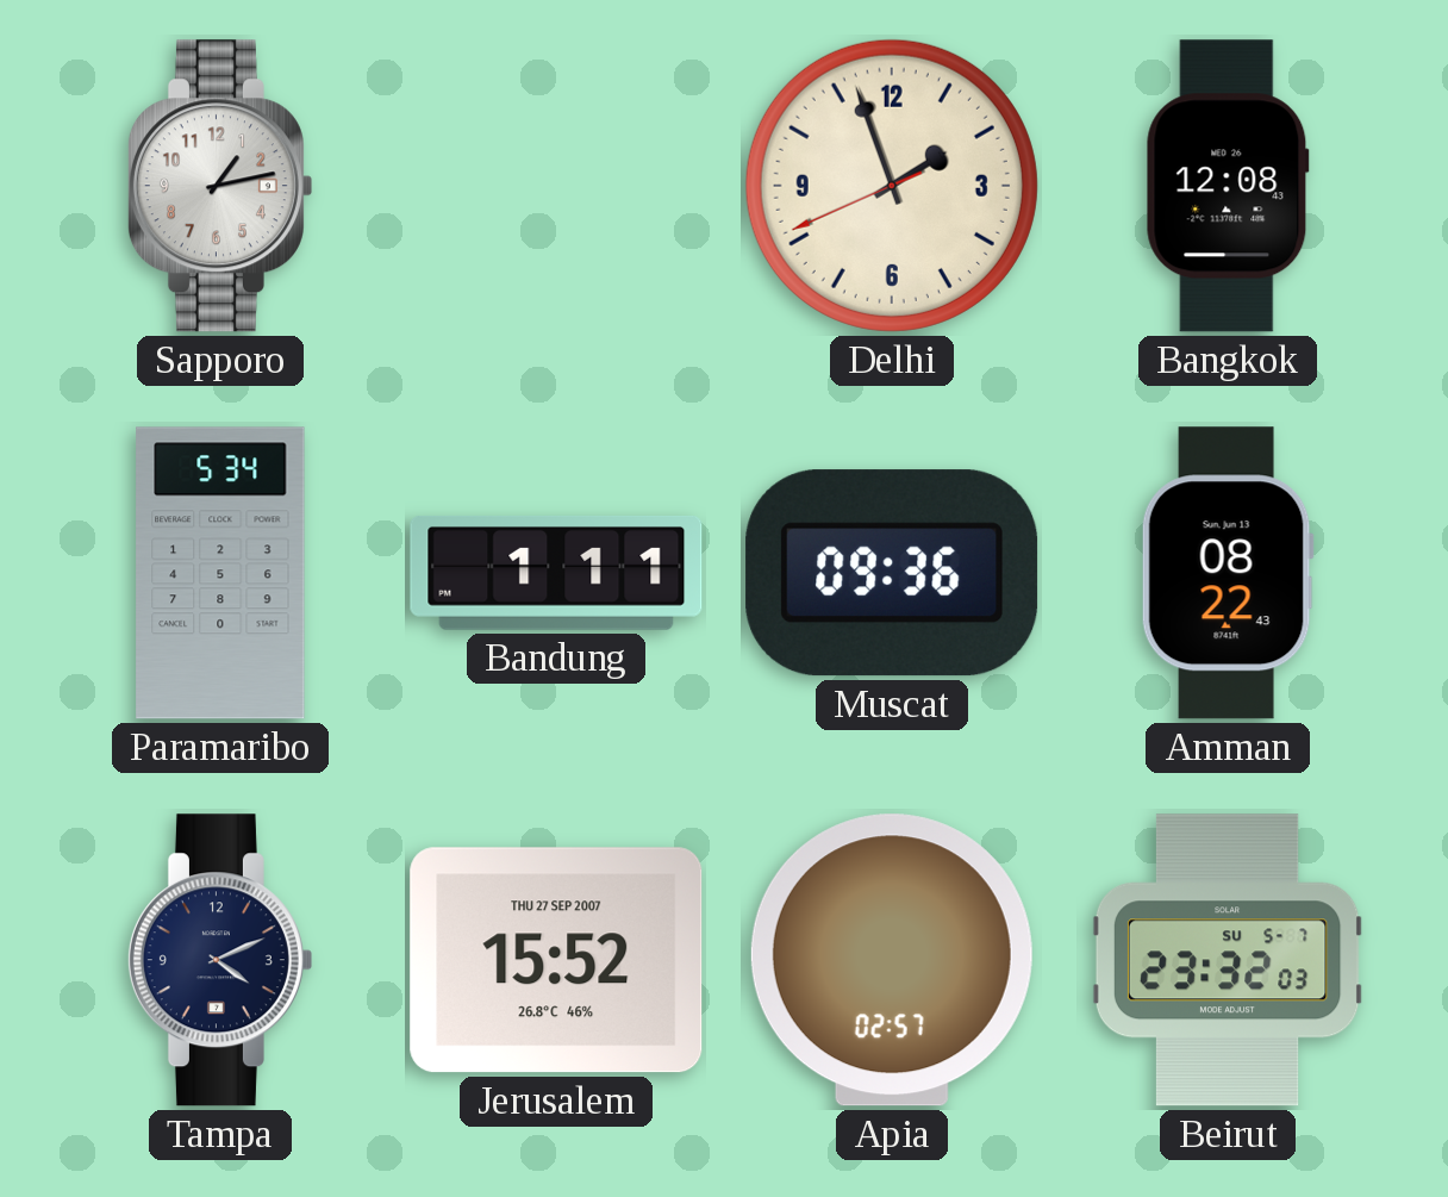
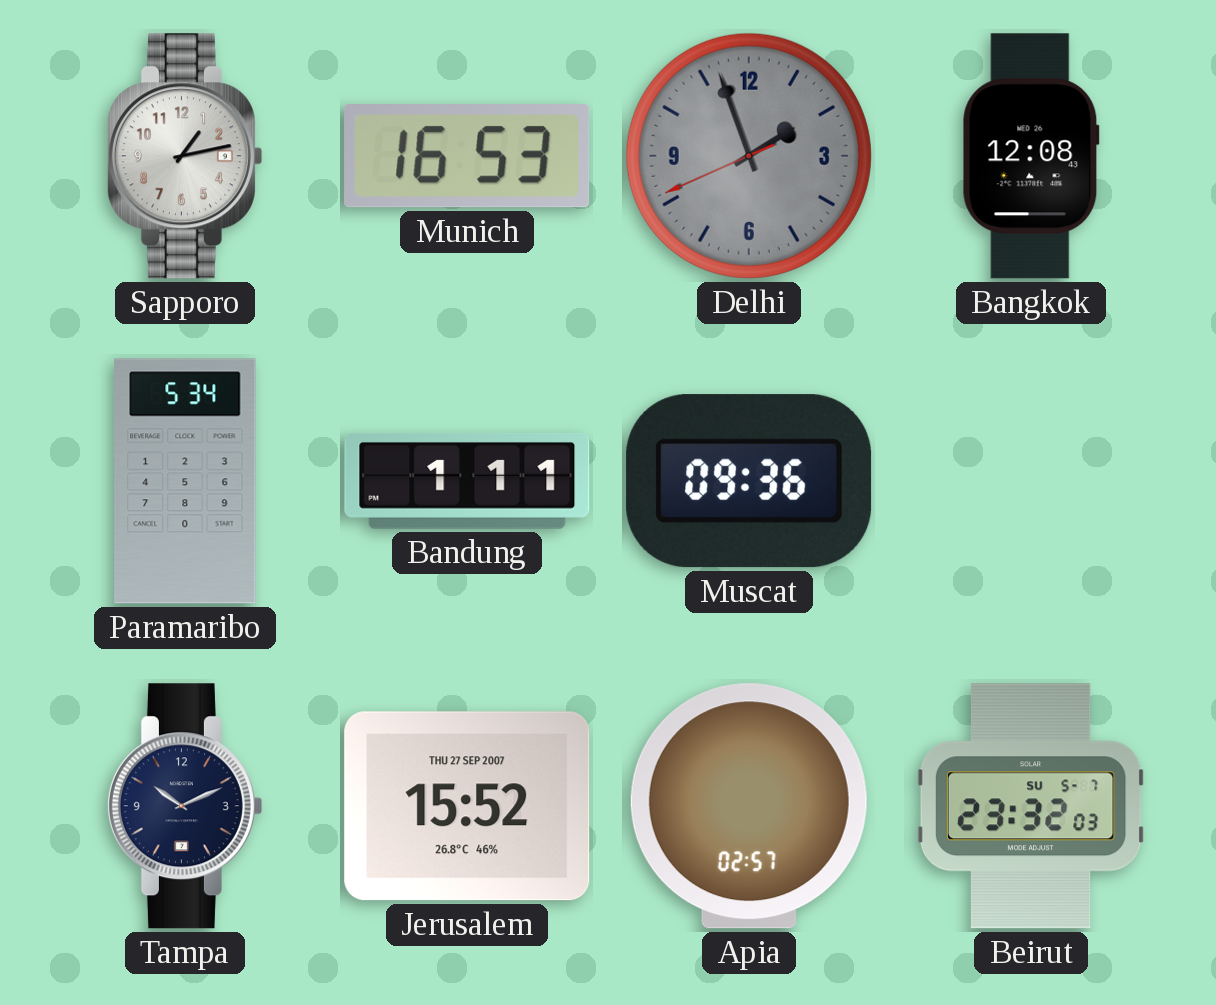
Munich: none -> 16:53 (467, 157)
Delhi dial: cream -> grey (749, 156)
Amman: 08:22 -> none (1228, 573)
Tampa: 4:11 -> 10:11 (184, 806)
